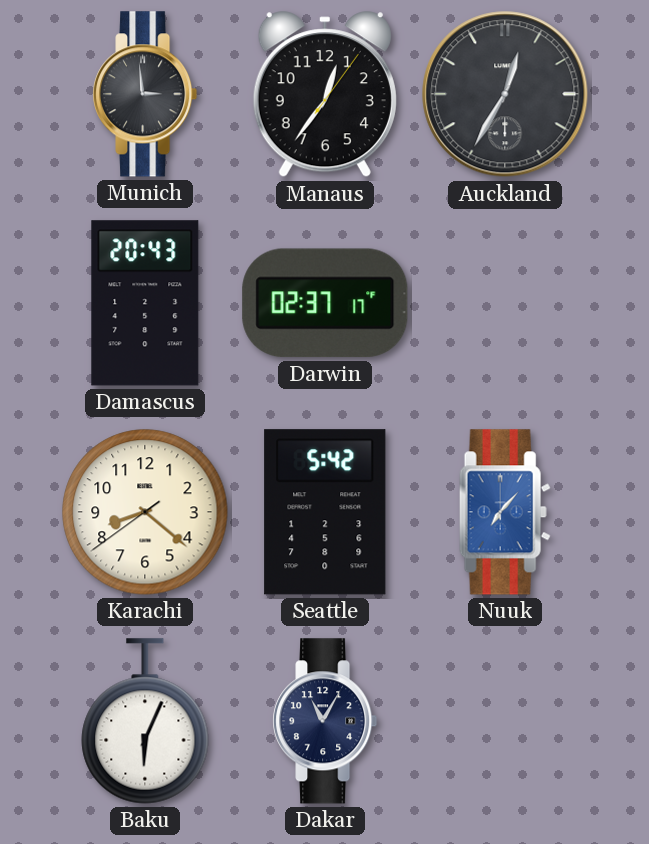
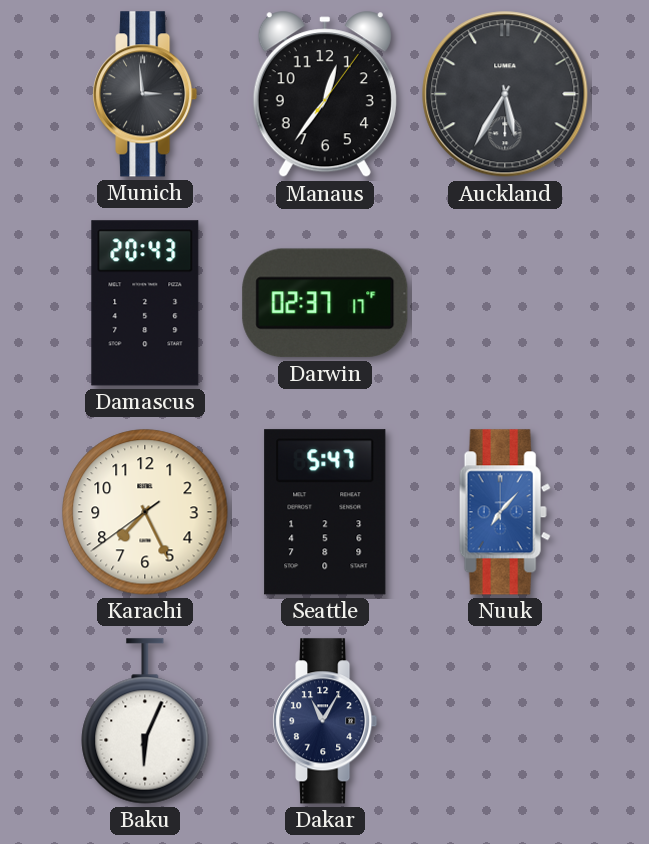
Auckland: 12:35 -> 5:35 (505, 94)
Karachi: 8:21 -> 7:25 (145, 512)
Seattle: 5:42 -> 5:47 (325, 512)
